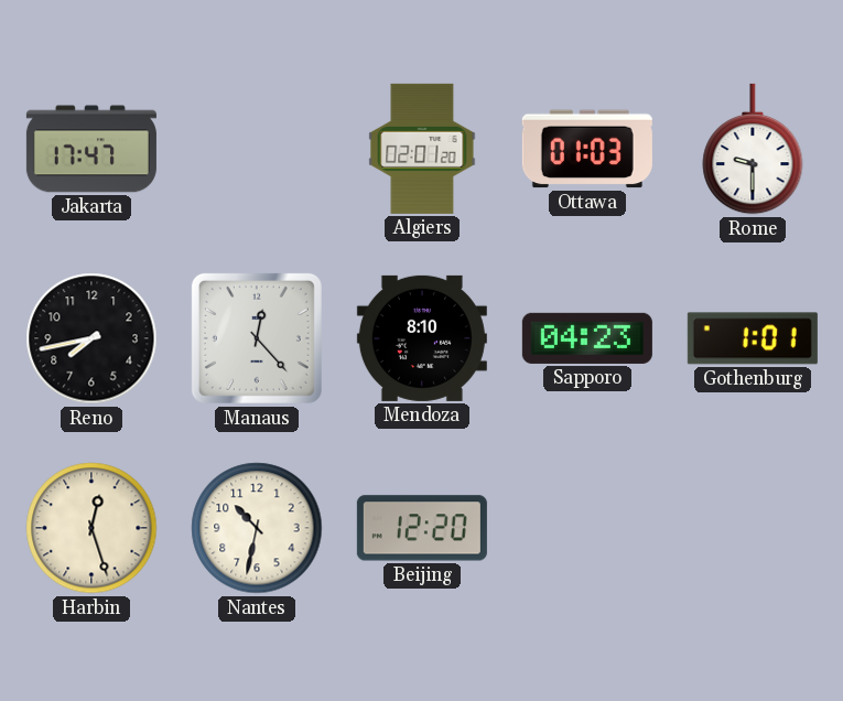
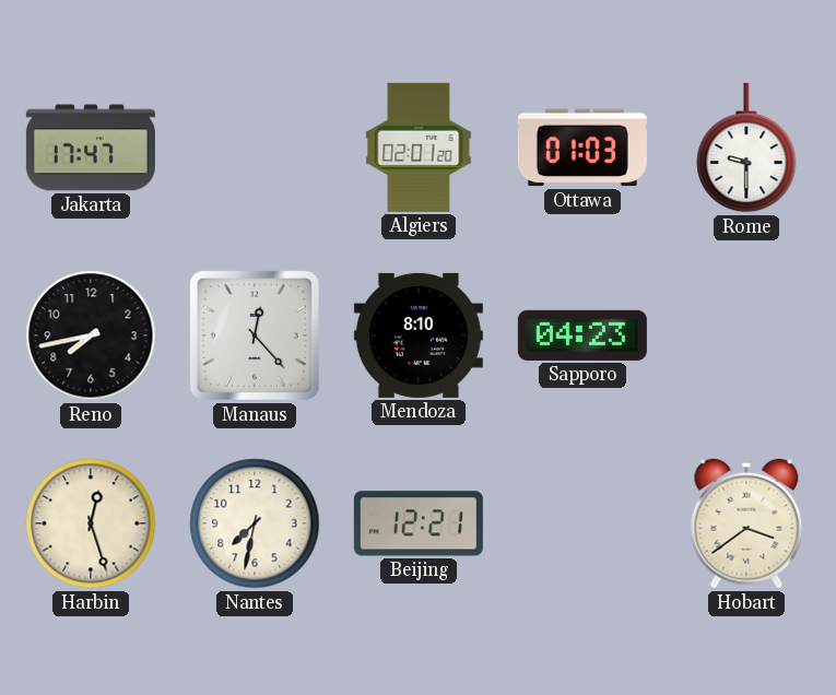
Gothenburg: 1:01 -> none (753, 338)
Nantes: 10:32 -> 7:32 (255, 523)
Beijing: 12:20 -> 12:21 (419, 523)
Hobart: none -> 3:39 (746, 523)
